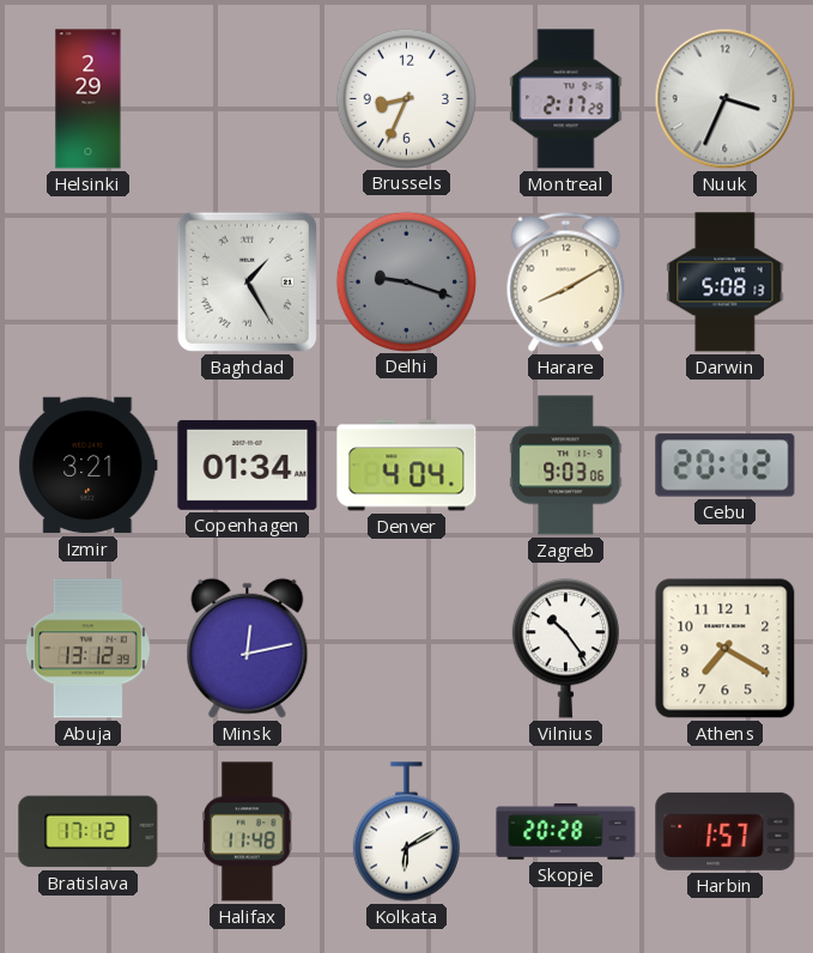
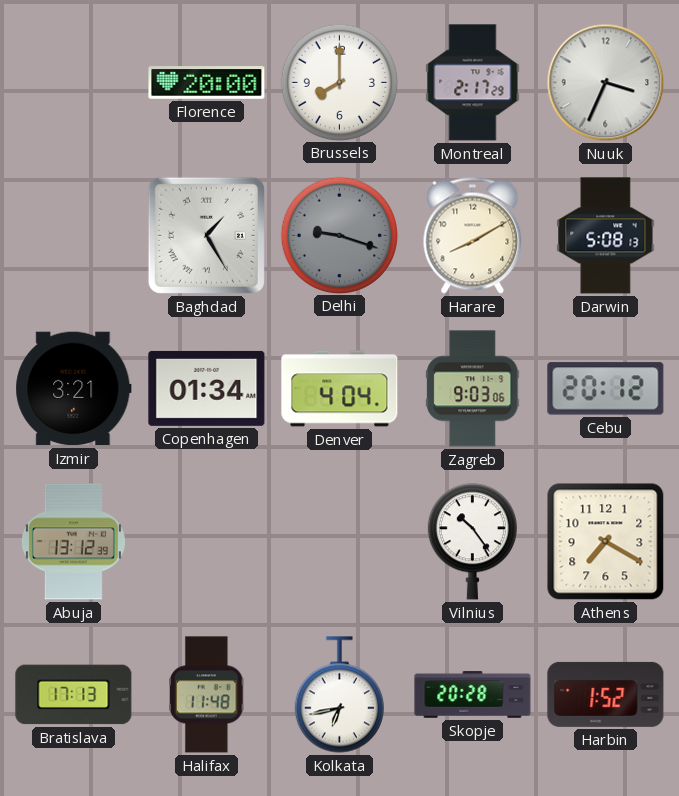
Helsinki: 2:29 -> none (89, 99)
Florence: none -> 20:00 (207, 83)
Brussels: 8:34 -> 8:00 (339, 82)
Minsk: 12:13 -> none (248, 648)
Bratislava: 17:12 -> 17:13 (74, 695)
Kolkata: 6:10 -> 6:43 (339, 695)
Harbin: 1:57 -> 1:52 (606, 694)
